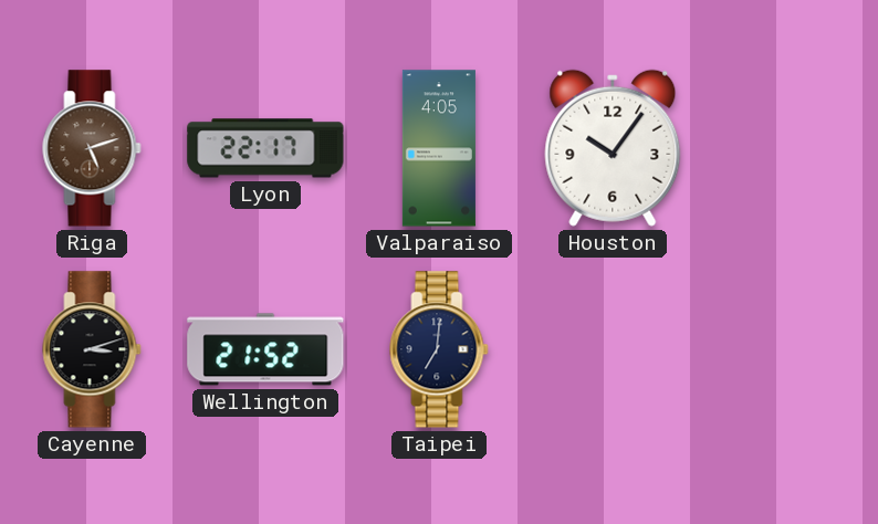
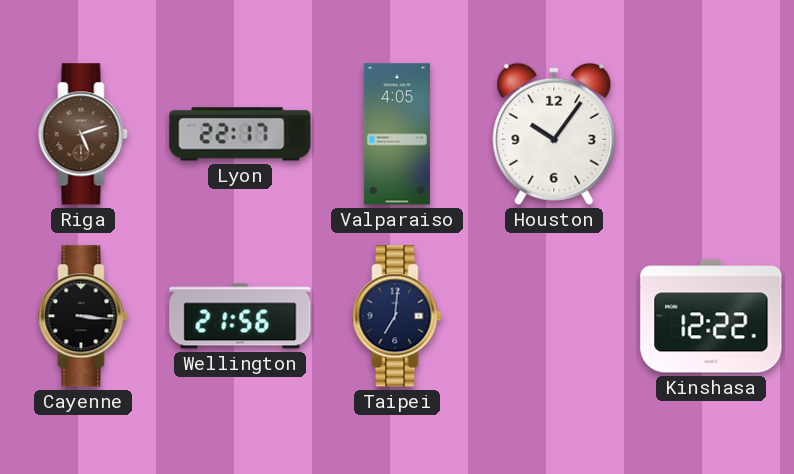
Cayenne: 3:12 -> 3:16 (83, 316)
Wellington: 21:52 -> 21:56 (240, 316)
Kinshasa: none -> 12:22 (711, 316)
